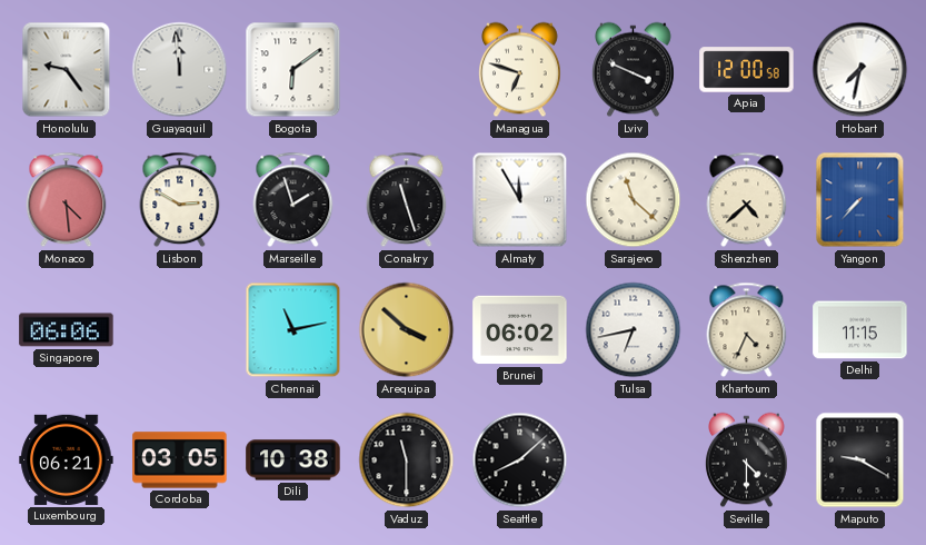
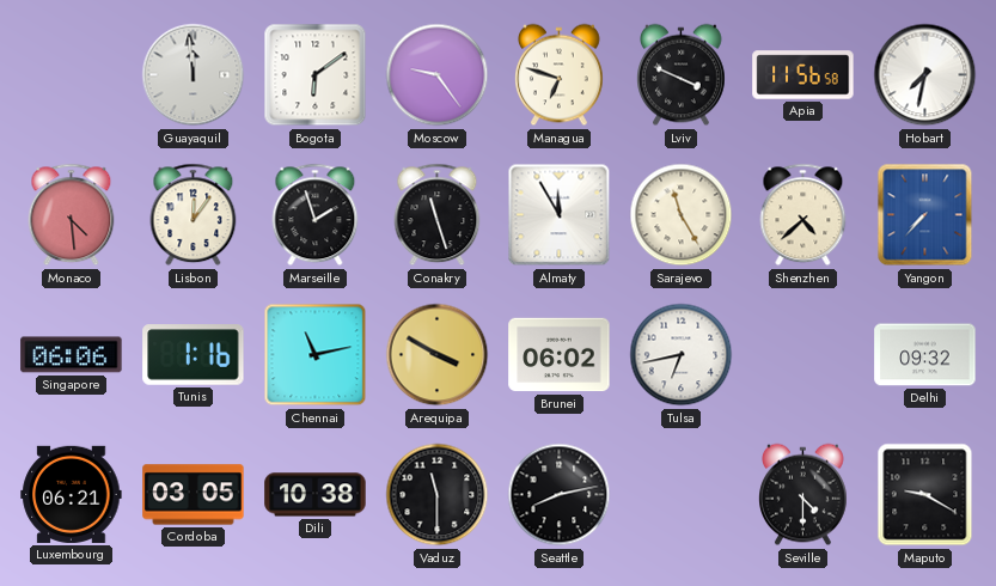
Honolulu: 9:24 -> none (67, 70)
Moscow: none -> 9:24 (438, 75)
Apia: 12:00 -> 11:56 (803, 75)
Lisbon: 2:50 -> 12:06 (194, 215)
Sarajevo: 11:22 -> 11:25 (682, 215)
Tunis: none -> 1:16 (194, 355)
Arequipa: 3:52 -> 3:50 (438, 355)
Khartoum: 4:34 -> none (747, 330)
Delhi: 11:15 -> 09:32 (925, 355)
Seattle: 8:08 -> 8:13 (560, 495)
